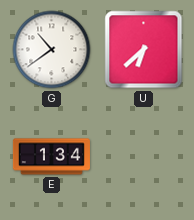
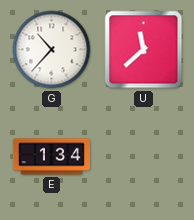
G: 10:39 -> 10:37 (52, 50)
U: 6:38 -> 11:38 (144, 50)
